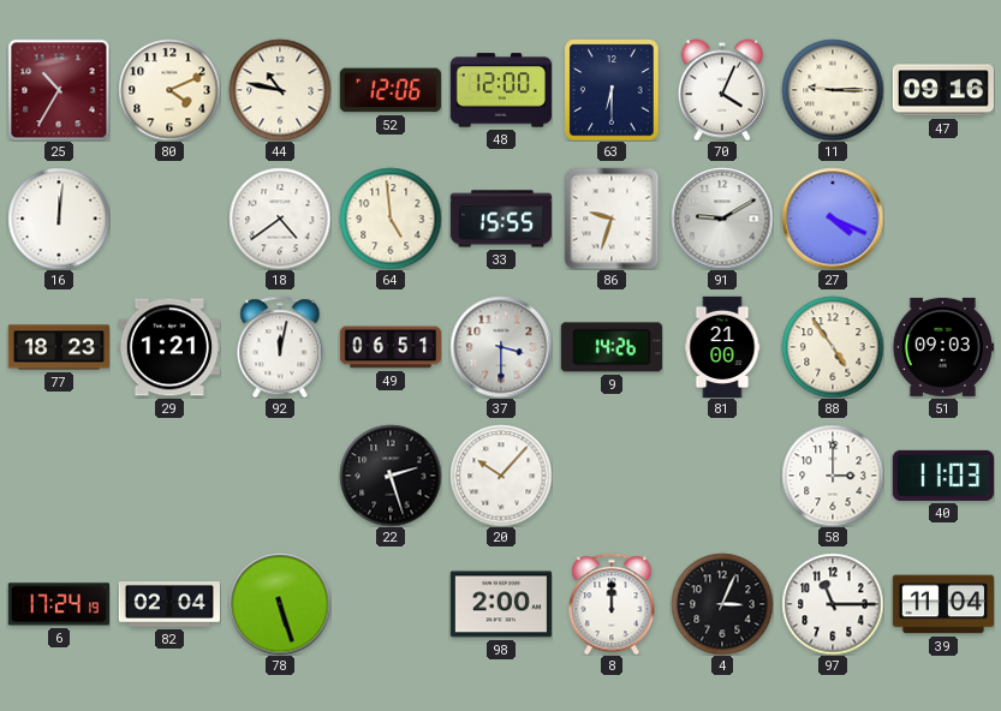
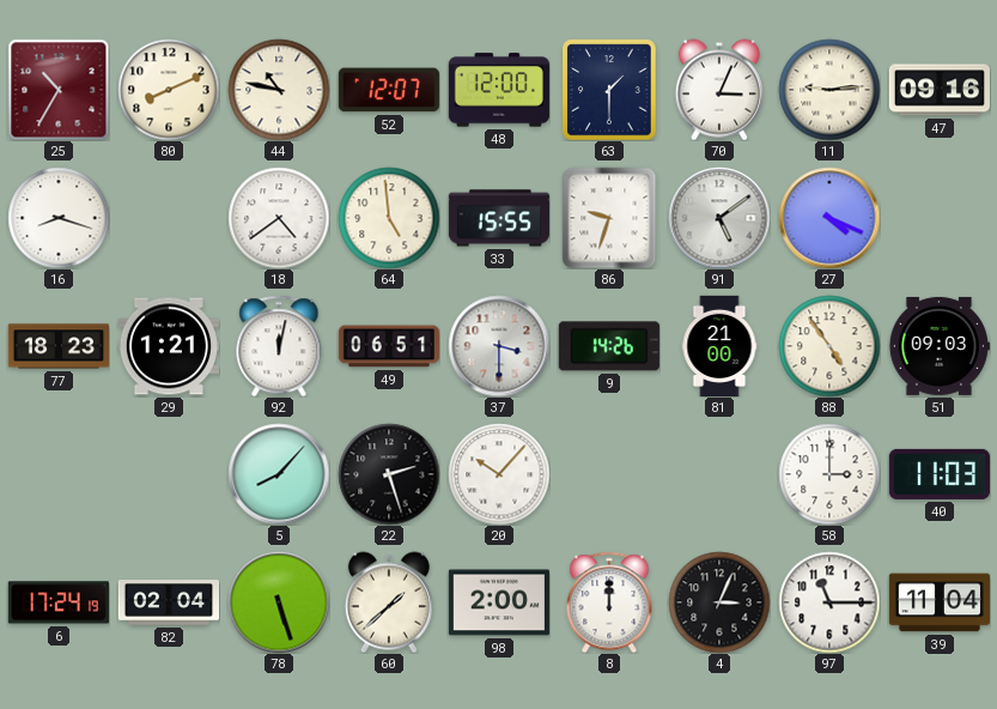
80: 4:11 -> 8:11 (169, 90)
52: 12:06 -> 12:07 (389, 90)
63: 6:30 -> 1:30 (609, 90)
70: 4:04 -> 3:04 (719, 90)
11: 9:15 -> 9:14 (829, 90)
16: 12:01 -> 8:18 (59, 218)
91: 9:10 -> 5:09 (719, 218)
5: none -> 8:07 (279, 474)
60: none -> 1:38 (389, 602)
